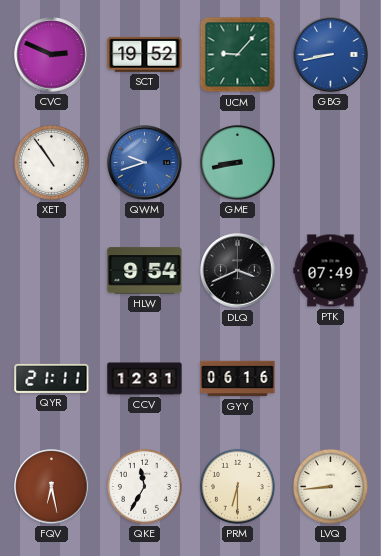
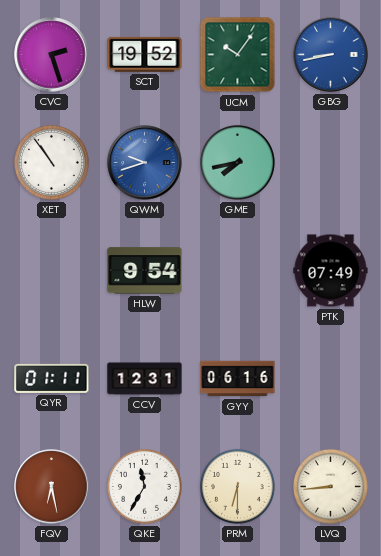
CVC: 2:49 -> 2:27 (52, 55)
UCM: 9:07 -> 10:06 (238, 55)
GME: 8:43 -> 7:43 (237, 162)
DLQ: 3:41 -> none (238, 271)
QYR: 21:11 -> 01:11 (52, 378)
